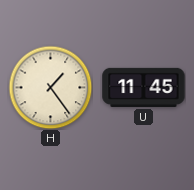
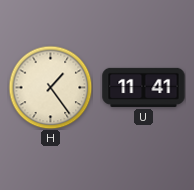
U: 11:45 -> 11:41 (144, 87)
